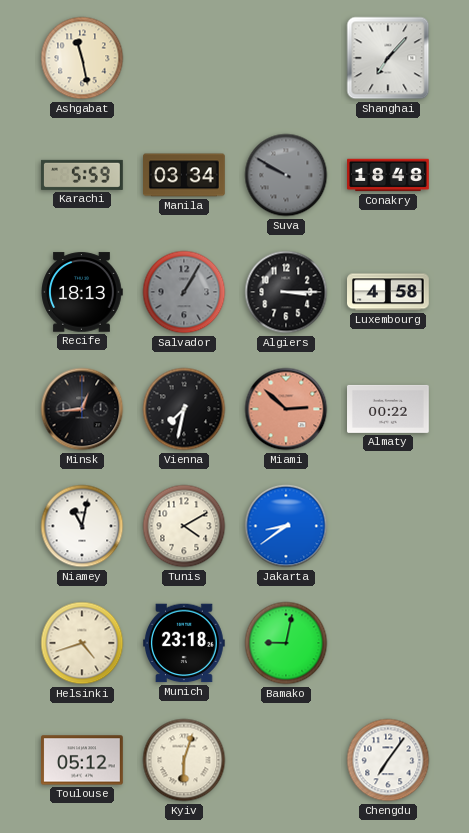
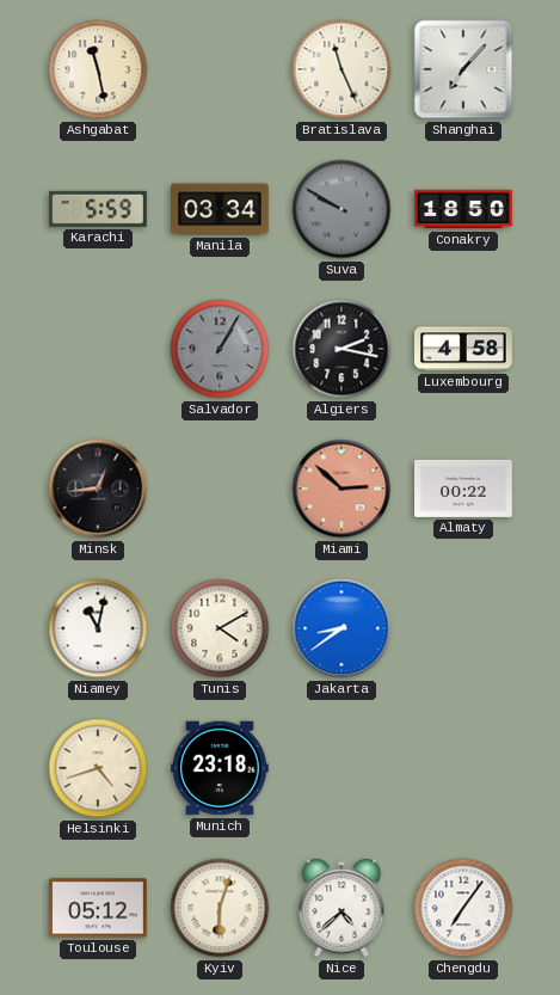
Bratislava: none -> 11:26 (341, 69)
Conakry: 18:48 -> 18:50 (463, 209)
Recife: 18:13 -> none (82, 292)
Algiers: 3:15 -> 2:17 (341, 349)
Vienna: 7:32 -> none (184, 409)
Bamako: 9:02 -> none (286, 643)
Nice: none -> 4:38 (341, 908)
